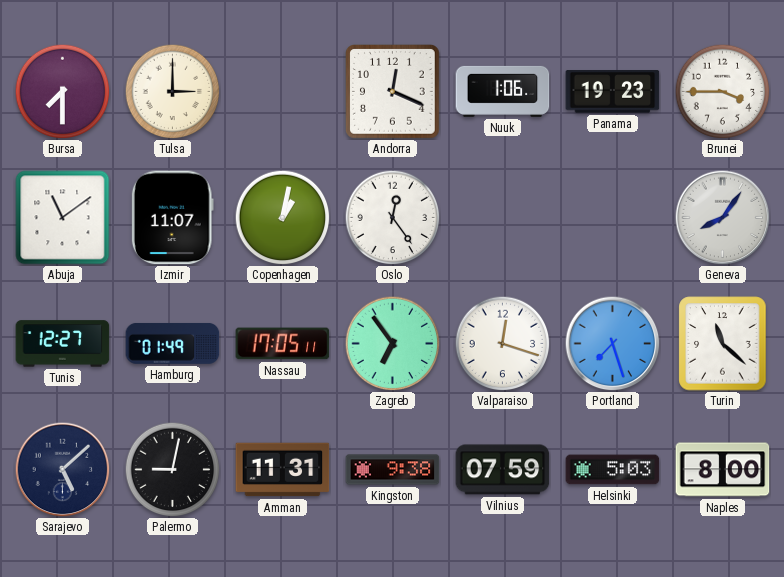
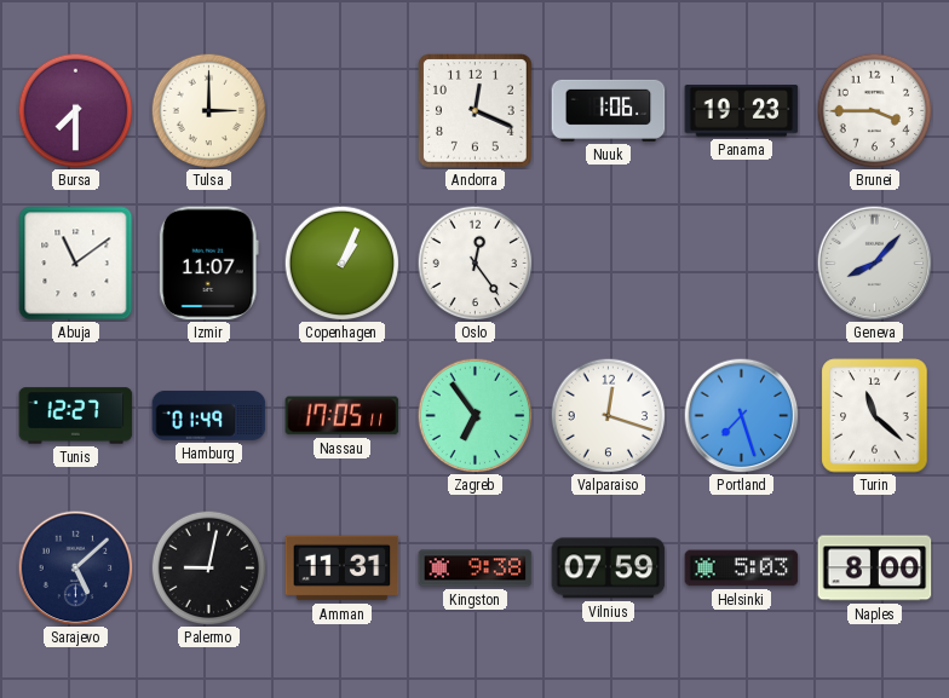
Copenhagen: 1:02 -> 1:04 (341, 263)
Geneva: 8:06 -> 8:07 (874, 263)
